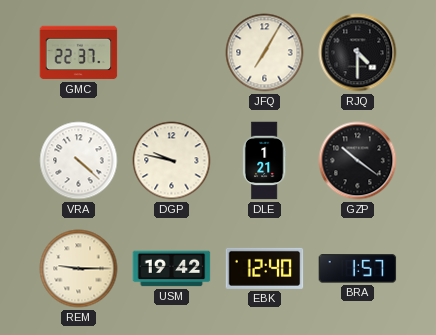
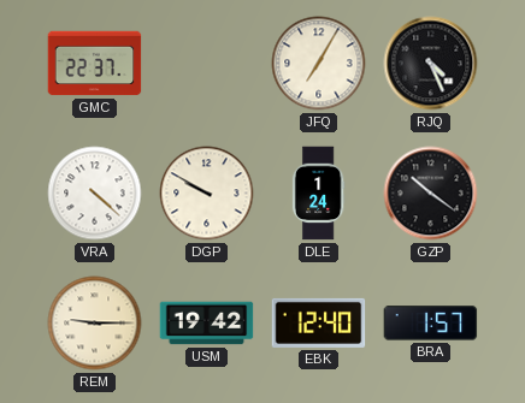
RJQ: 4:30 -> 4:26 (431, 64)
DGP: 9:47 -> 9:50 (207, 194)
DLE: 1:21 -> 1:24 (318, 194)
